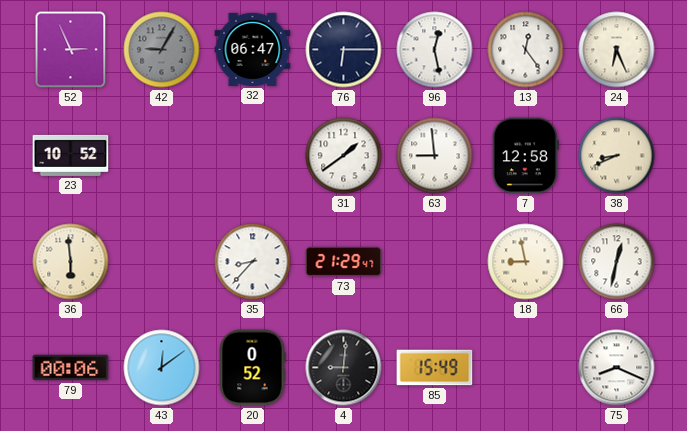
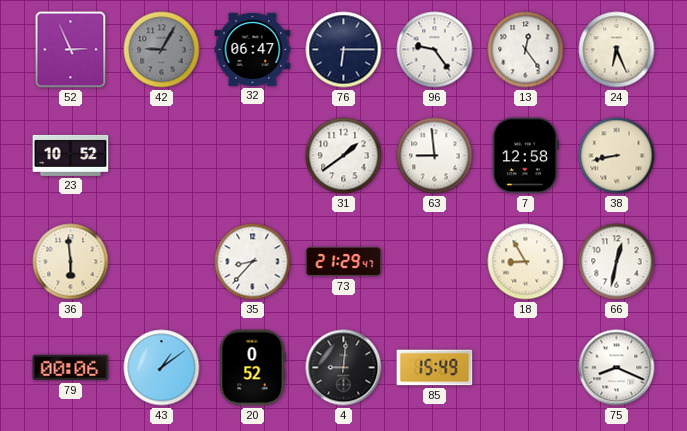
96: 12:28 -> 9:24 (435, 50)
38: 8:41 -> 8:43 (617, 156)
18: 8:58 -> 8:55 (526, 262)
43: 12:09 -> 1:09 (162, 368)
